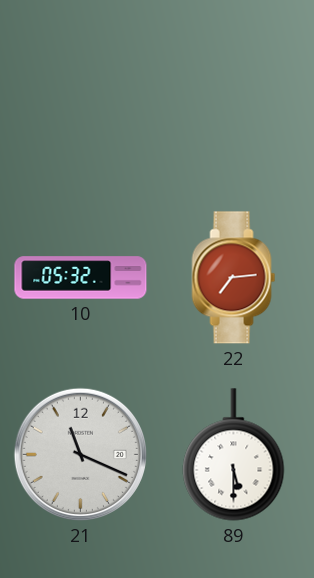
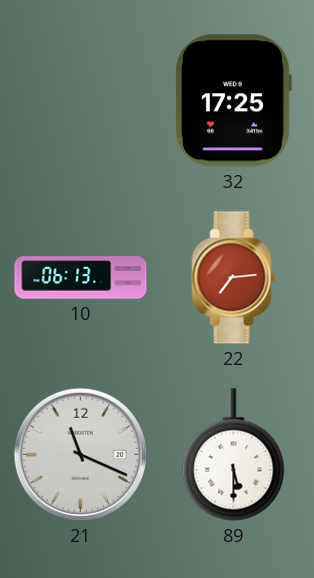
32: none -> 17:25 (234, 101)
10: 05:32 -> 06:13 (81, 278)
